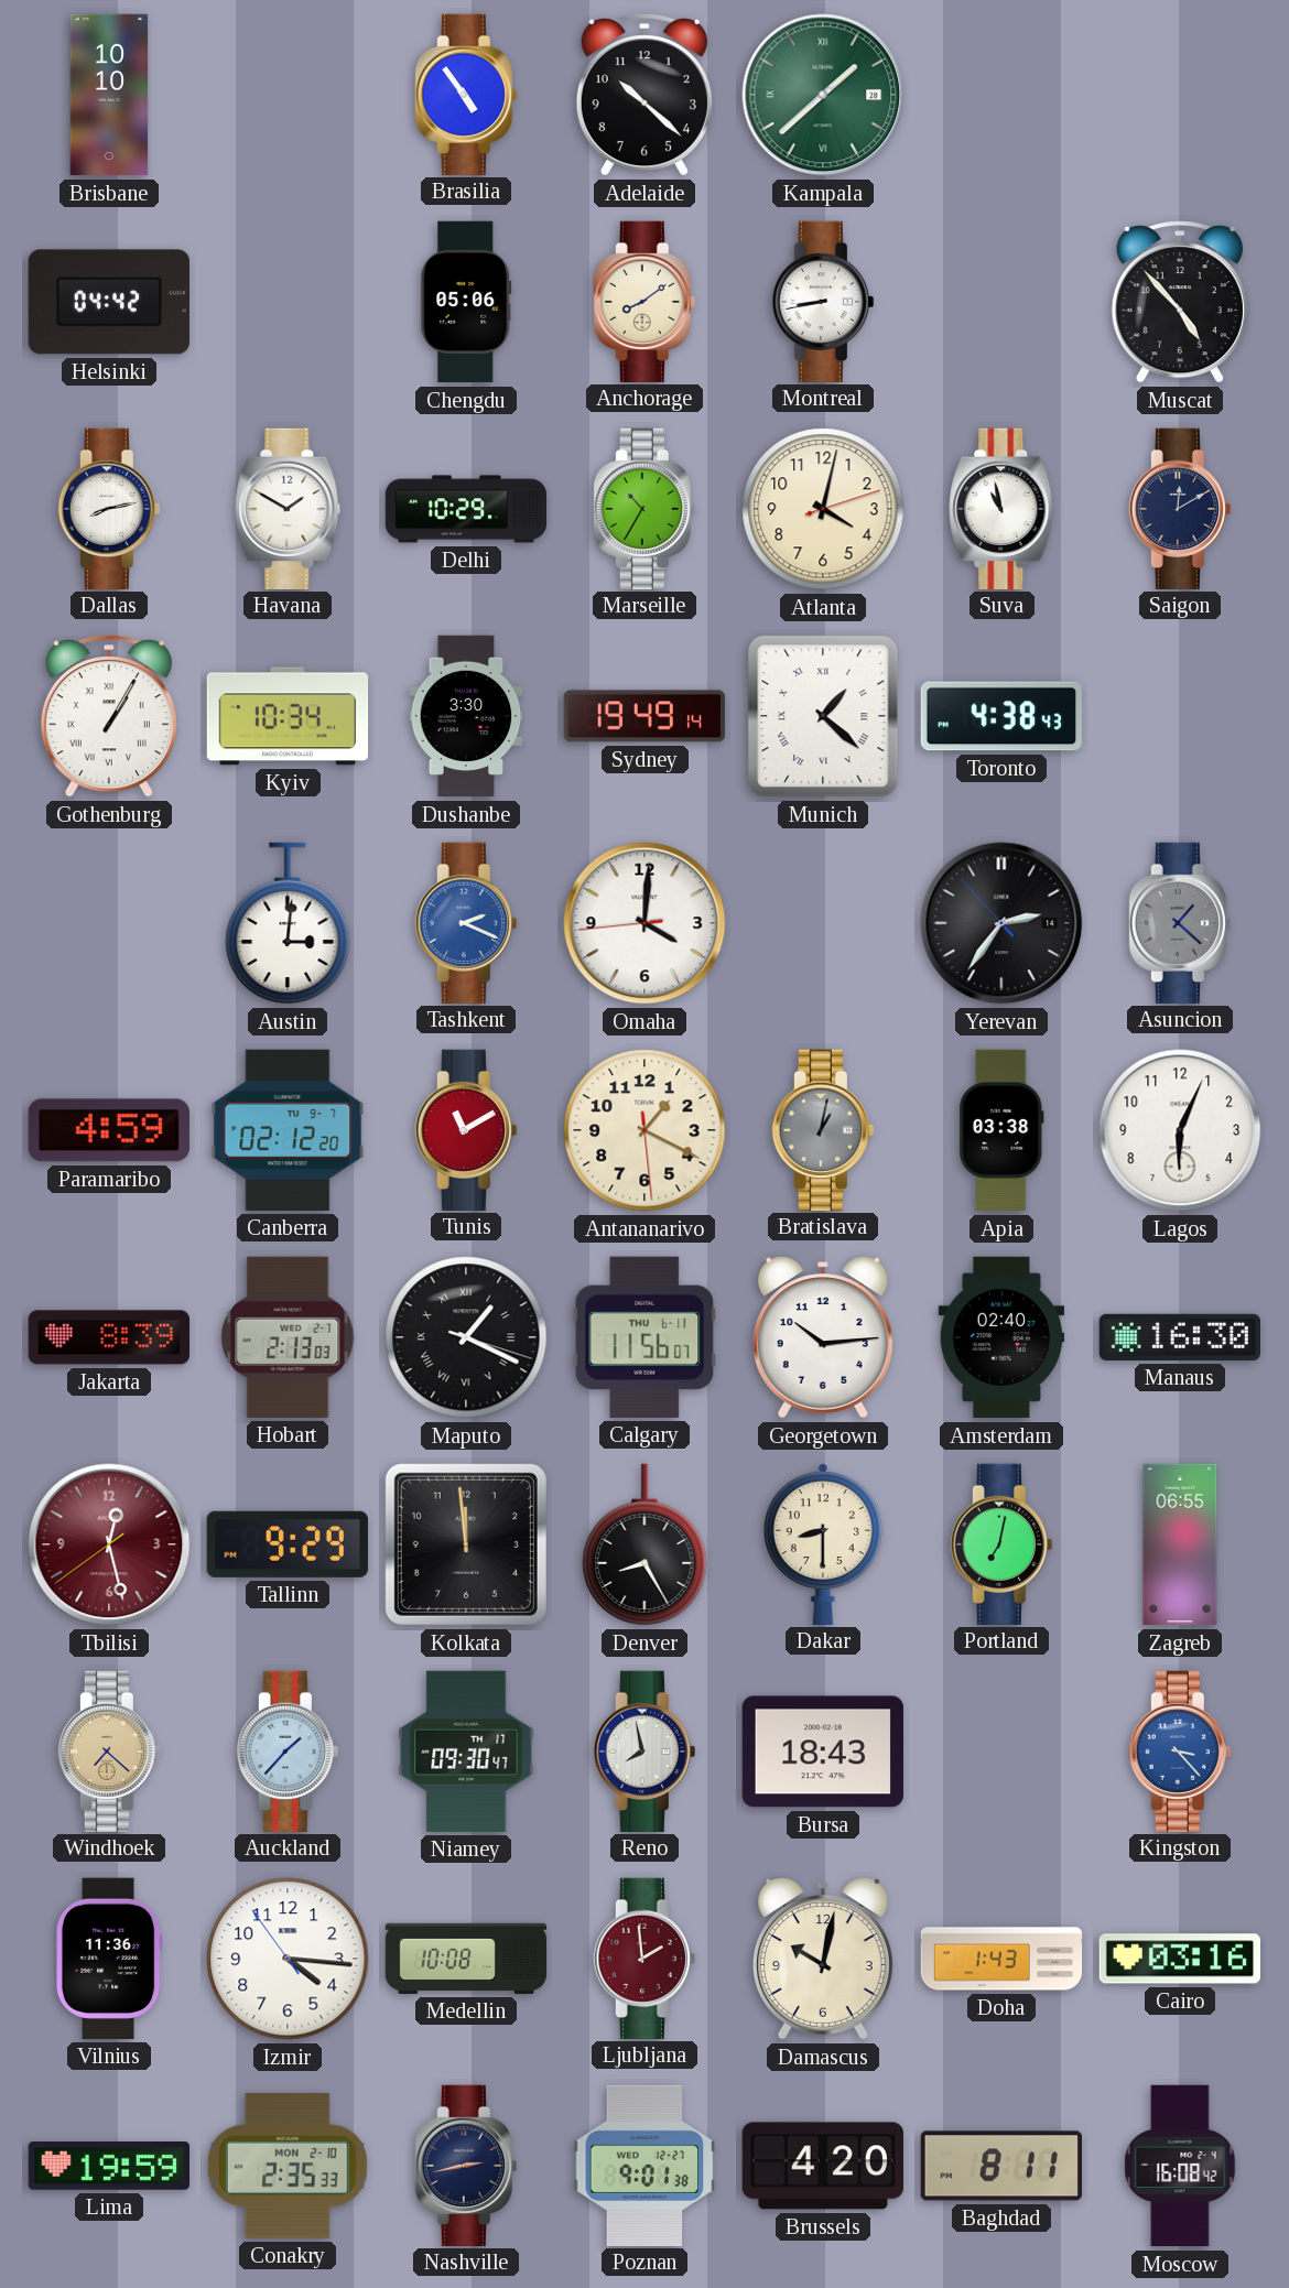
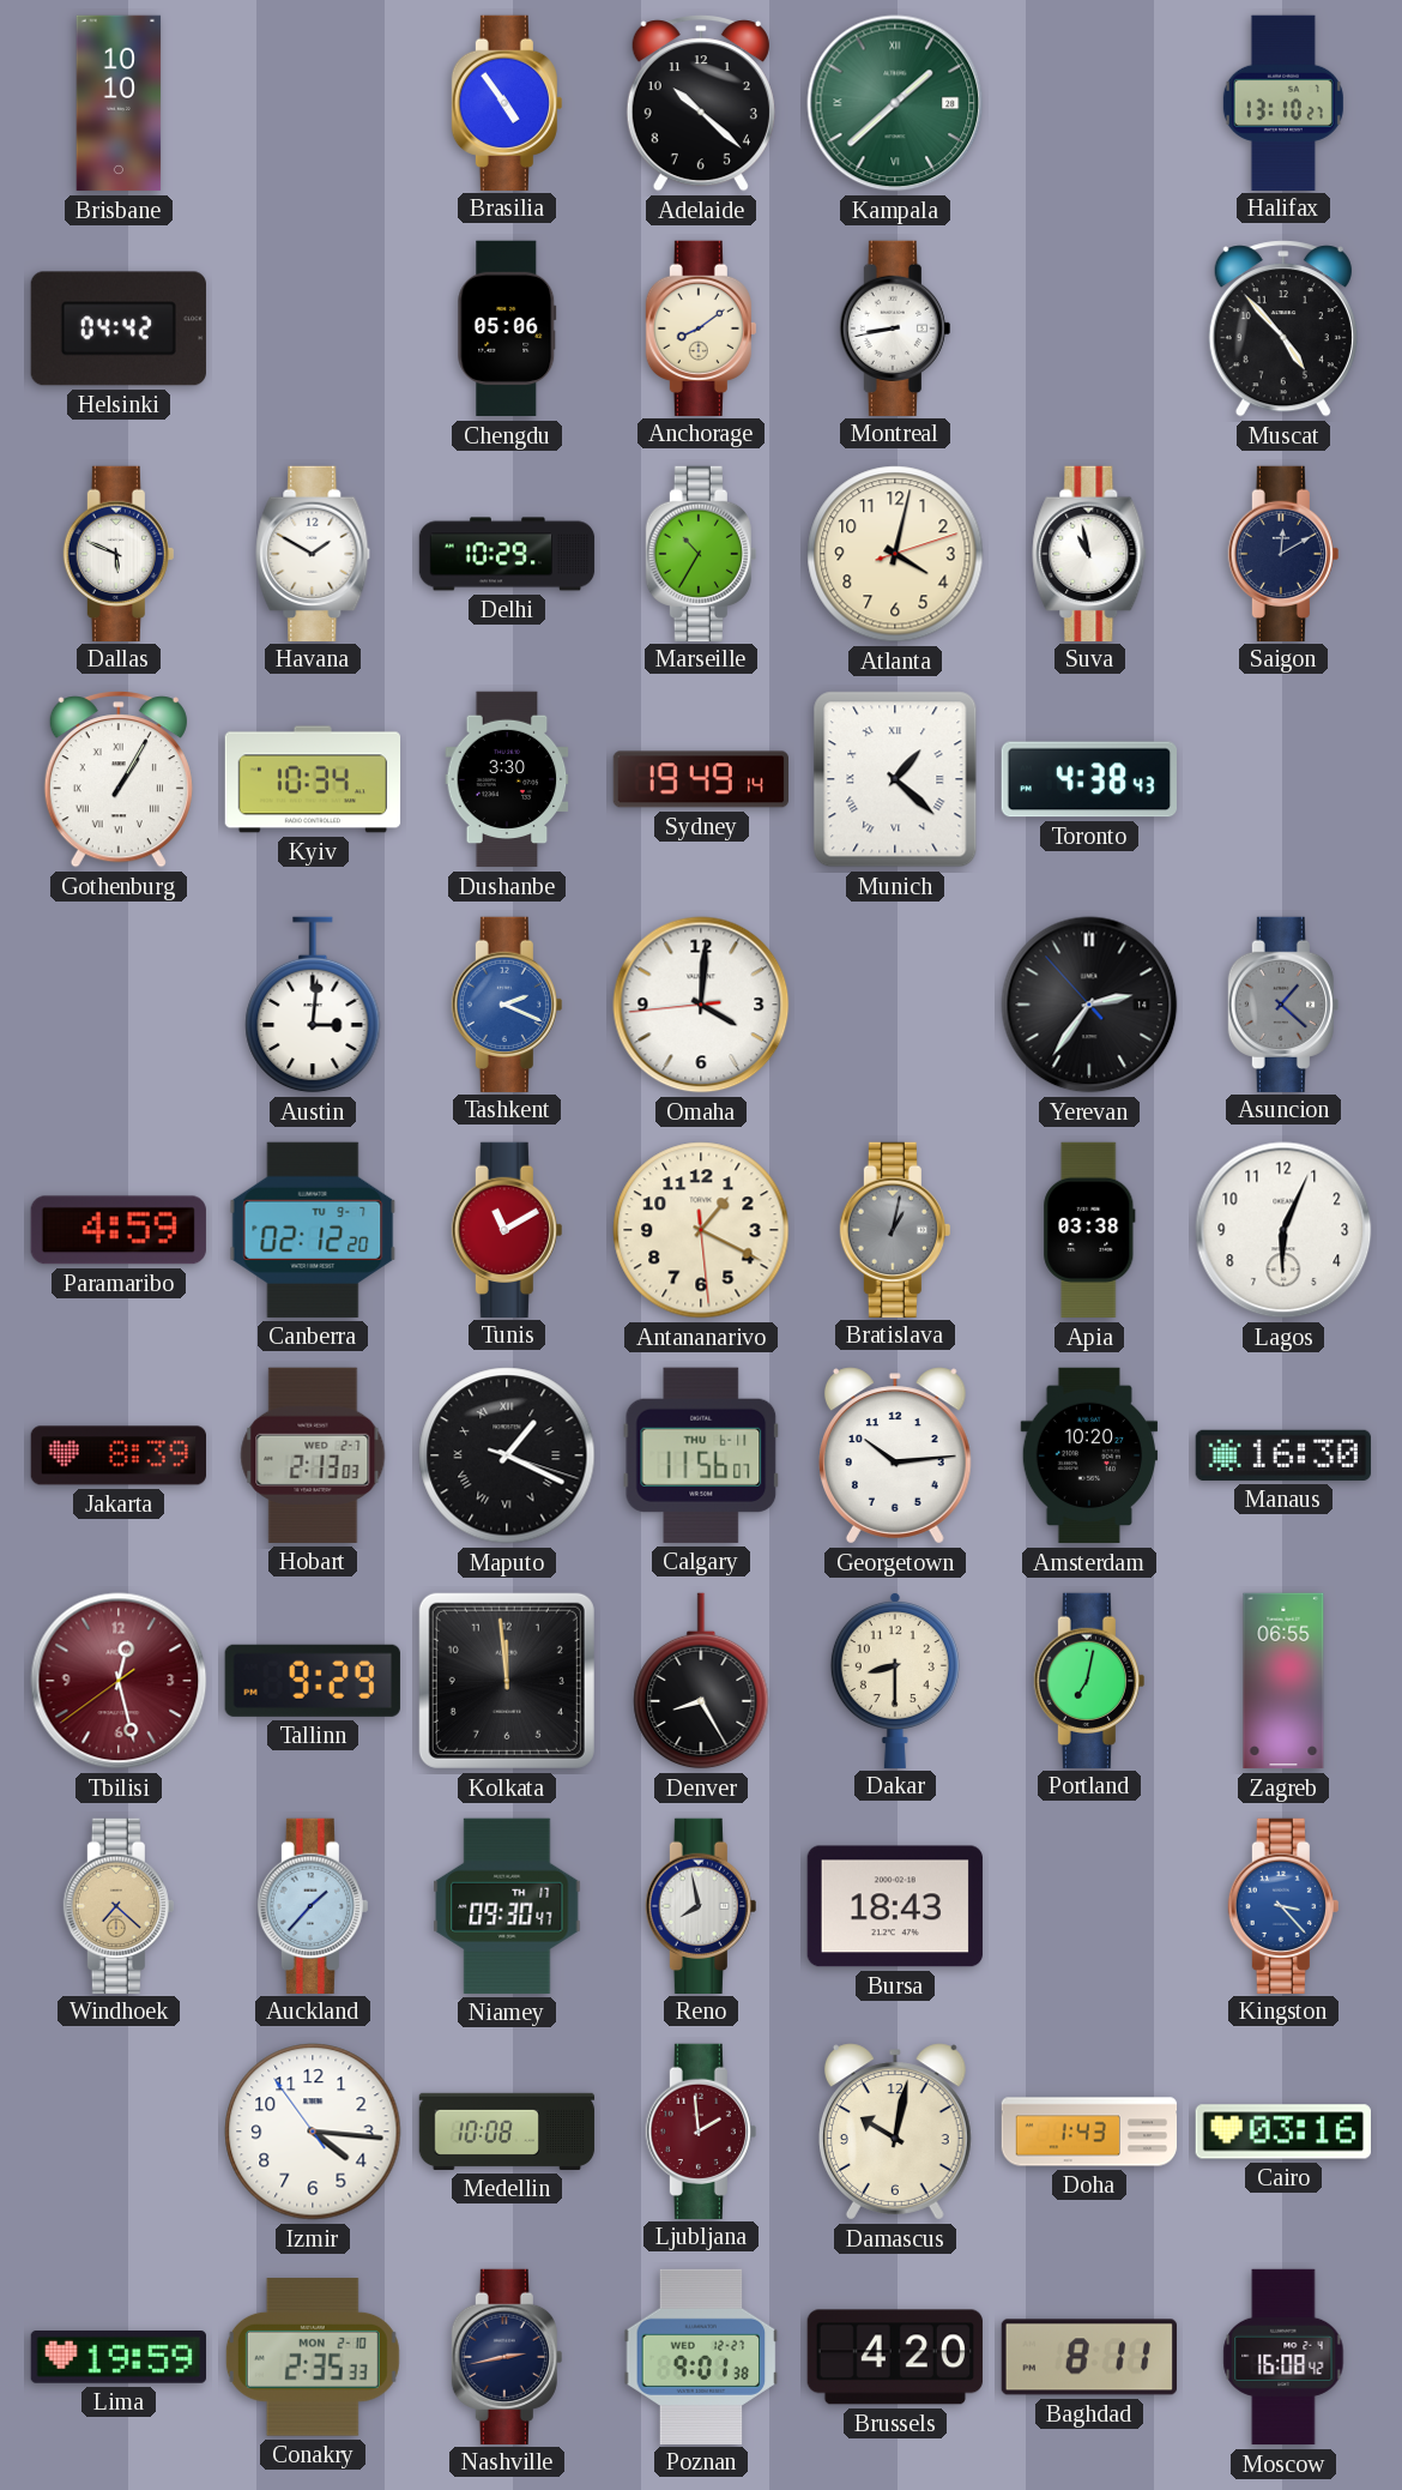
Halifax: none -> 13:10 (1283, 102)
Dallas: 8:13 -> 5:49 (119, 553)
Amsterdam: 02:40 -> 10:20 (1089, 1455)
Vilnius: 11:36 -> none (109, 1959)
